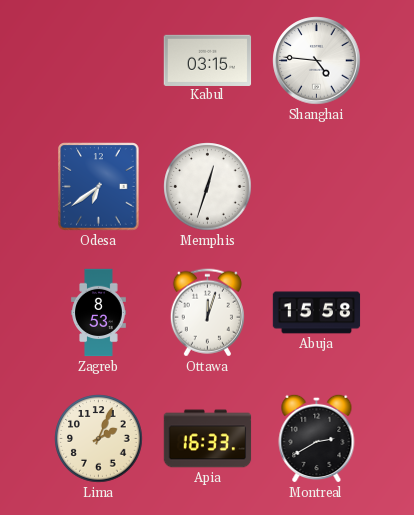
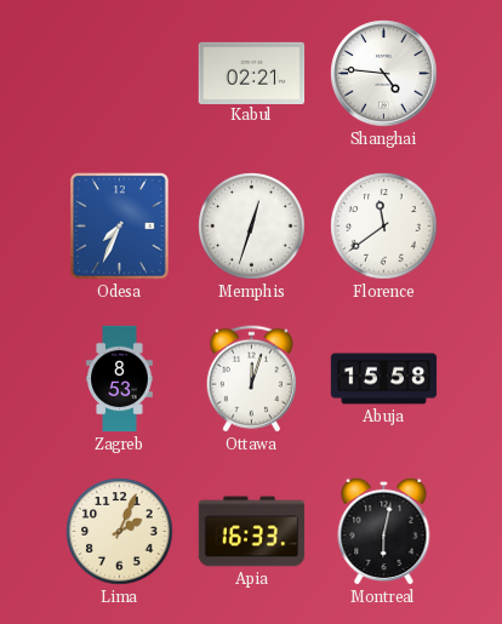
Kabul: 03:15 -> 02:21 (252, 73)
Odesa: 6:39 -> 7:34 (120, 227)
Florence: none -> 11:39 (384, 227)
Montreal: 2:40 -> 6:02 (384, 531)
